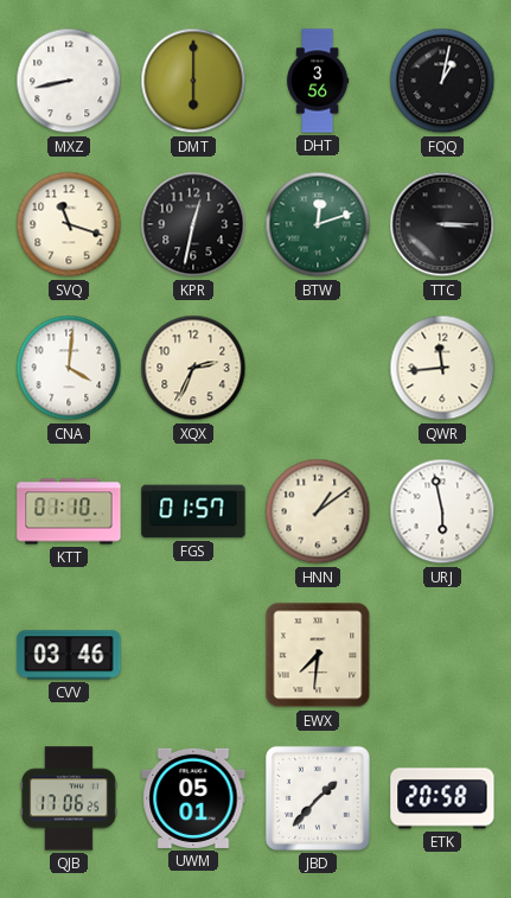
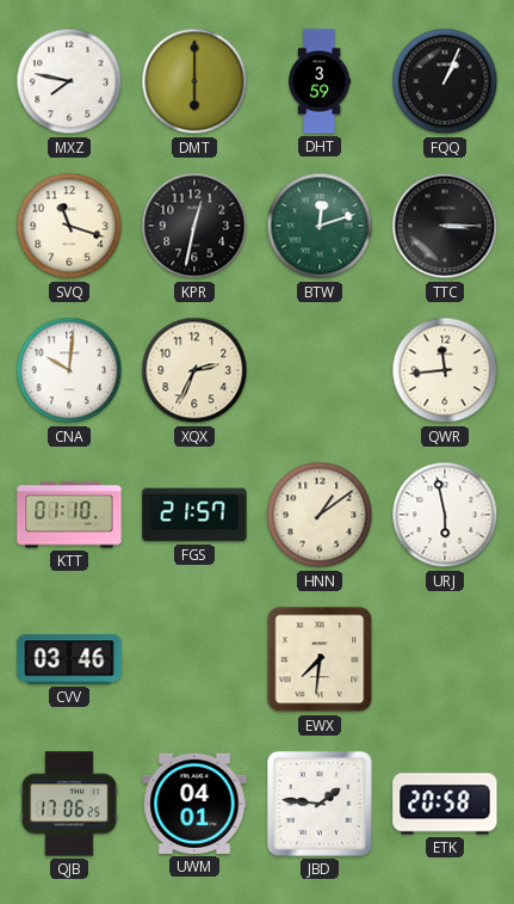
MXZ: 8:43 -> 7:47 (69, 81)
DHT: 3:56 -> 3:59 (320, 81)
FQQ: 1:02 -> 1:04 (445, 81)
CNA: 4:01 -> 10:01 (69, 370)
FGS: 01:57 -> 21:57 (194, 515)
UWM: 05:01 -> 04:01 (194, 804)
JBD: 1:37 -> 1:46 (320, 804)
